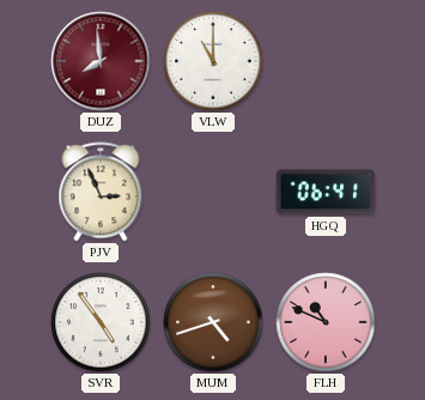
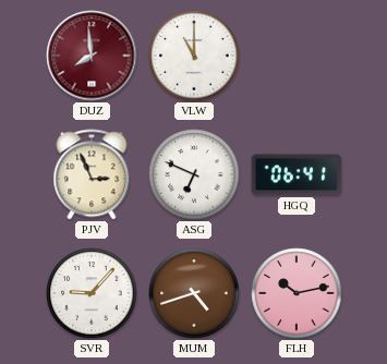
ASG: none -> 6:49 (194, 174)
SVR: 4:54 -> 9:07 (92, 293)
FLH: 10:49 -> 10:13 (297, 293)
